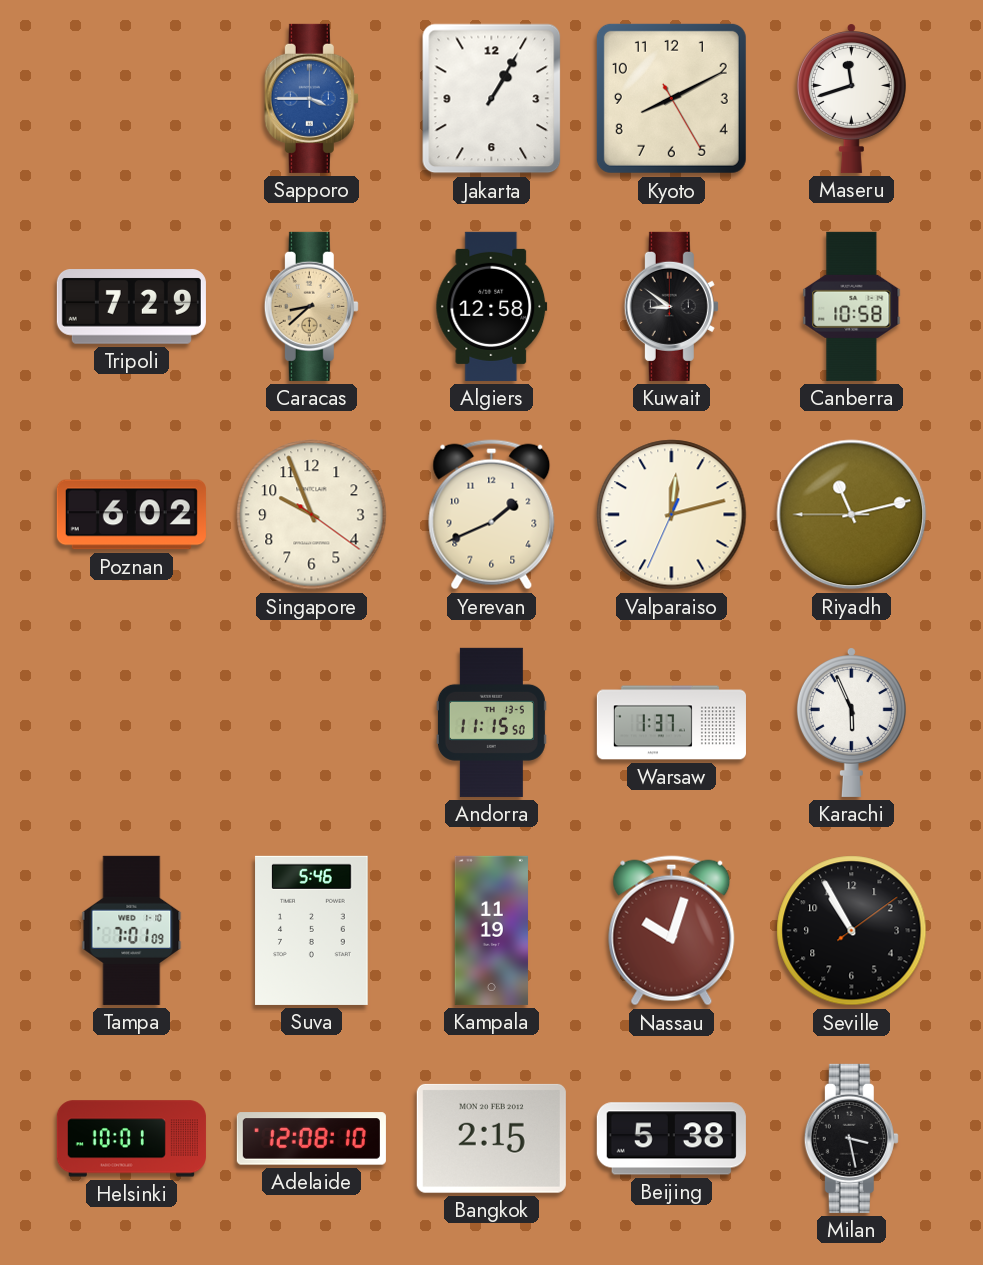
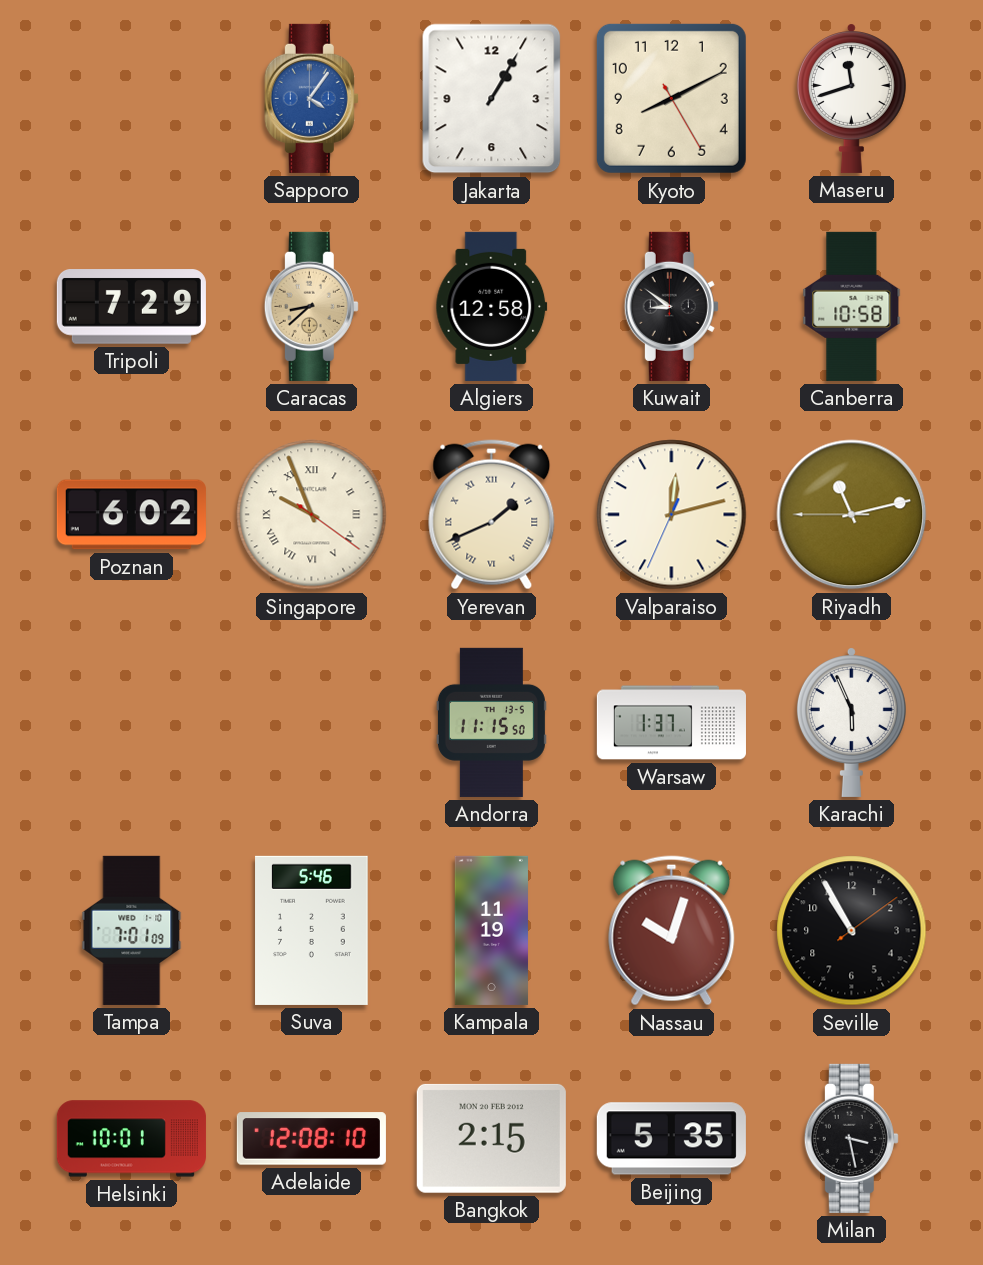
Sapporo: 3:45 -> 4:06 (311, 98)
Singapore numerals: Arabic -> Roman (312, 515)
Yerevan numerals: Arabic -> Roman (492, 515)
Beijing: 5:38 -> 5:35 (671, 1139)
